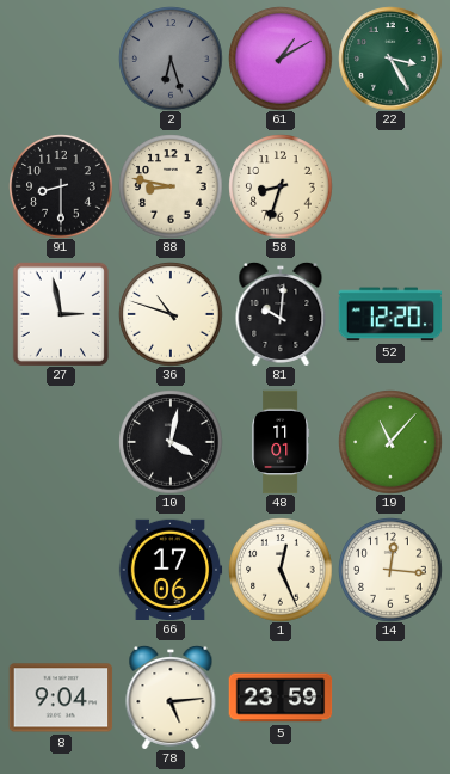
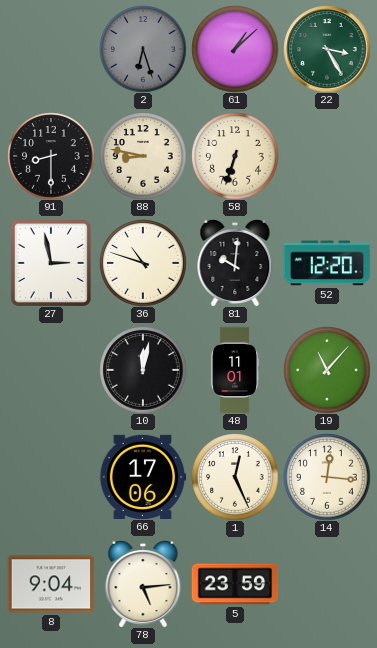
61: 1:10 -> 1:08 (235, 49)
58: 8:33 -> 6:33 (235, 156)
10: 4:02 -> 12:02 (143, 370)
